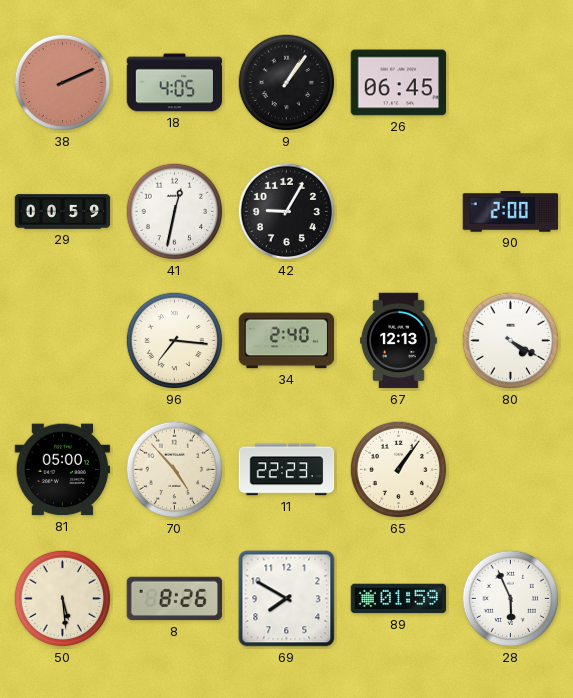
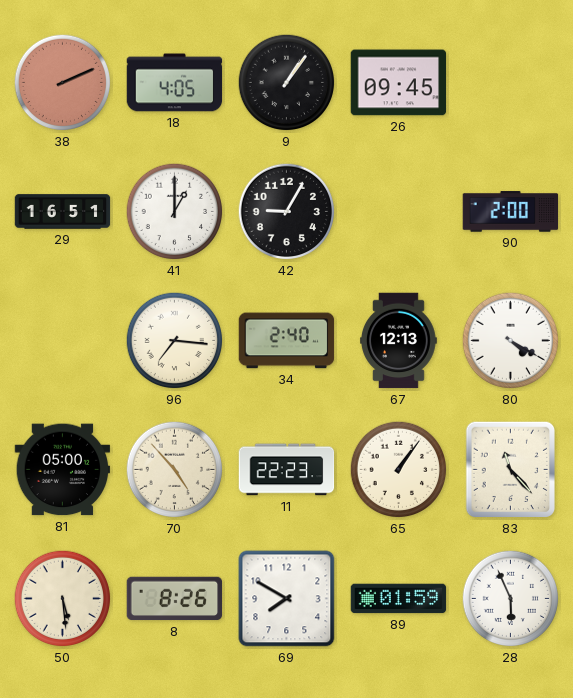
26: 06:45 -> 09:45 (399, 83)
29: 00:59 -> 16:51 (63, 212)
41: 12:32 -> 1:00 (175, 212)
83: none -> 11:23 (510, 470)
